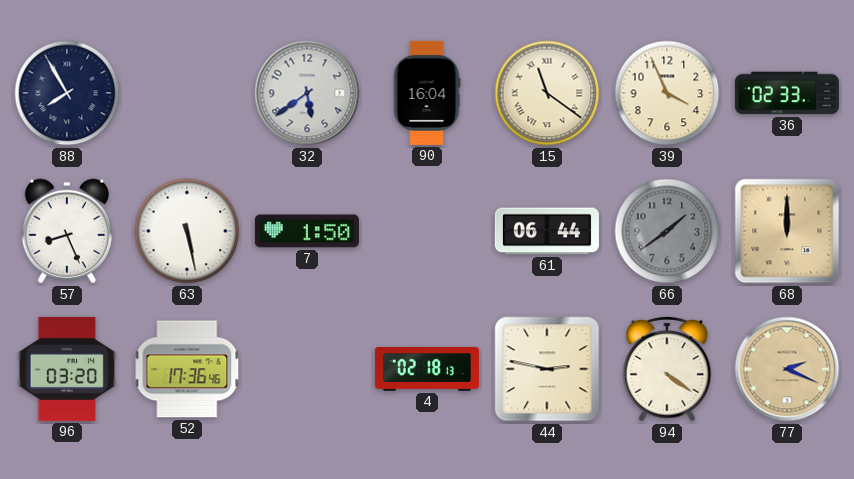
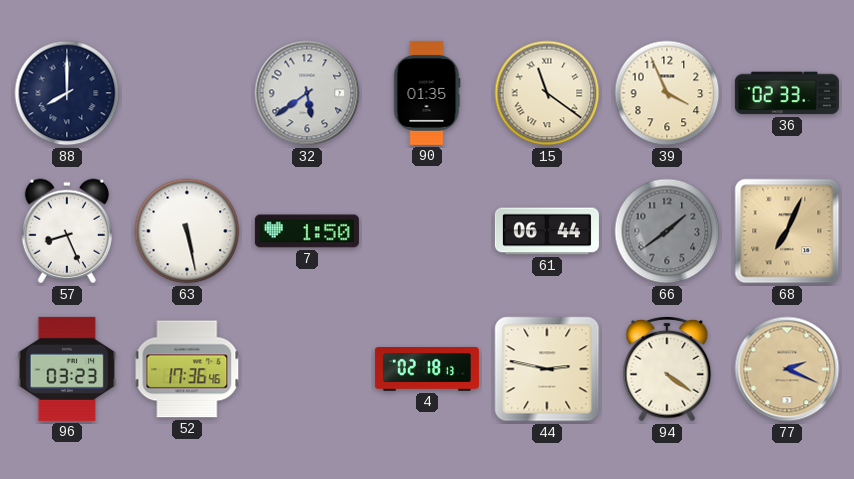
88: 7:55 -> 8:00 (67, 93)
90: 16:04 -> 01:35 (427, 93)
68: 12:00 -> 7:04 (787, 231)
96: 03:20 -> 03:23 (67, 369)
